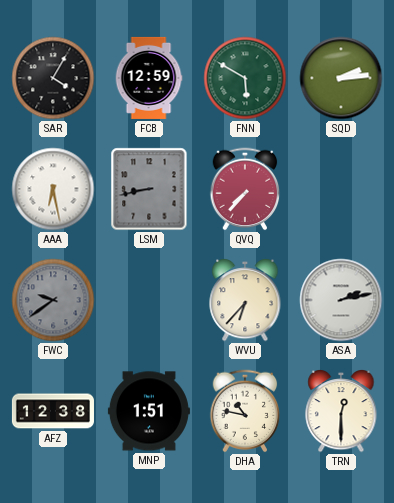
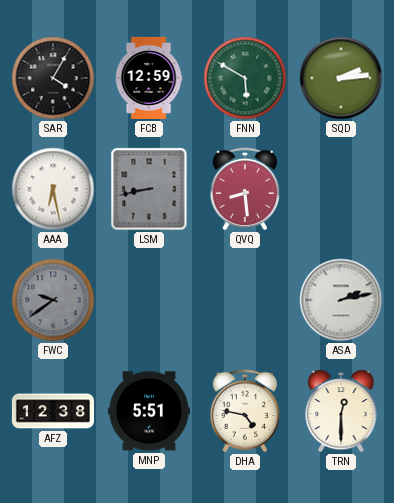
QVQ: 7:37 -> 8:29 (245, 189)
WVU: 6:37 -> none (245, 300)
MNP: 1:51 -> 5:51 (149, 411)
DHA: 10:47 -> 4:47 (245, 411)
